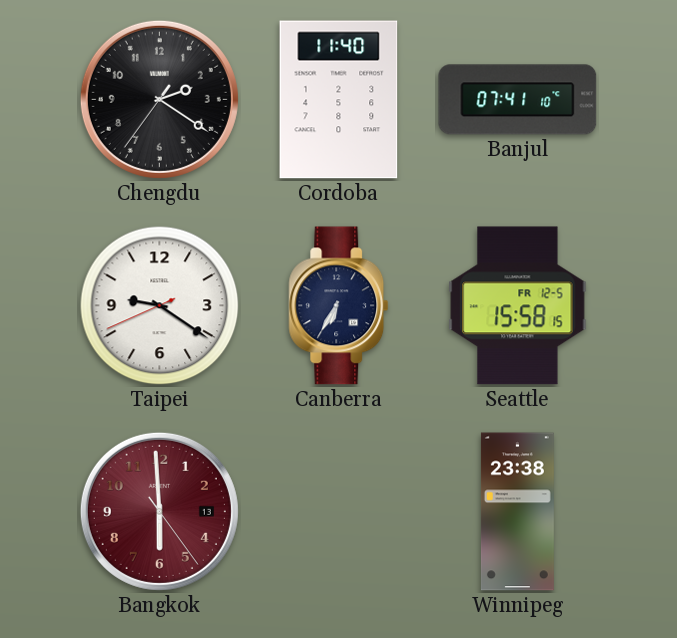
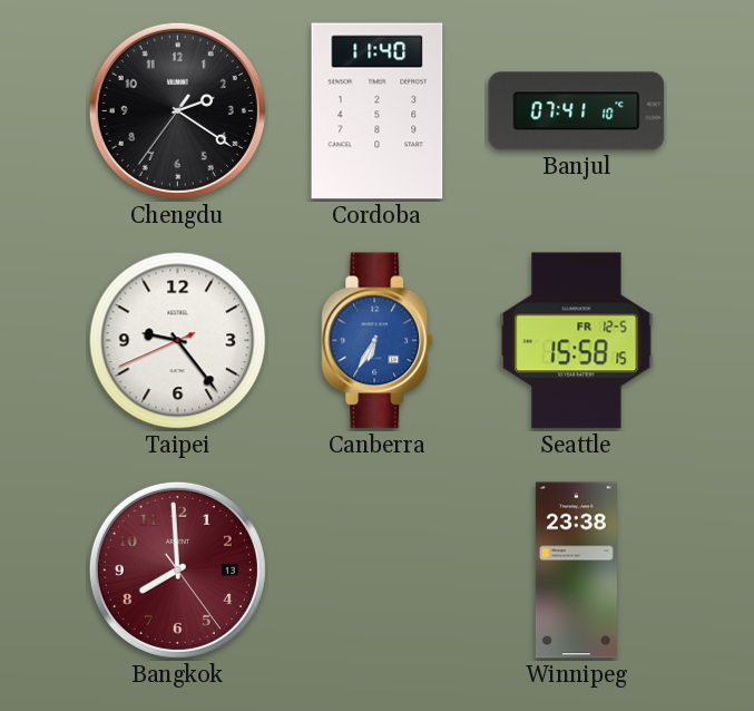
Taipei: 9:20 -> 9:23 (178, 341)
Canberra dial: navy -> blue (378, 341)
Bangkok: 5:59 -> 7:59 (177, 569)
